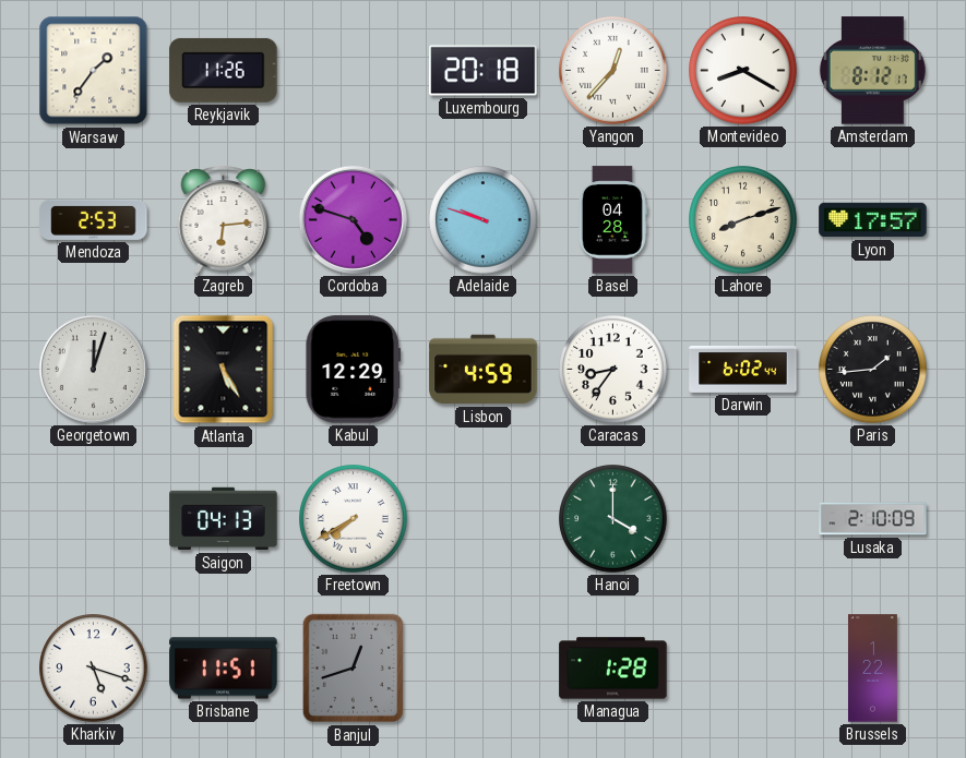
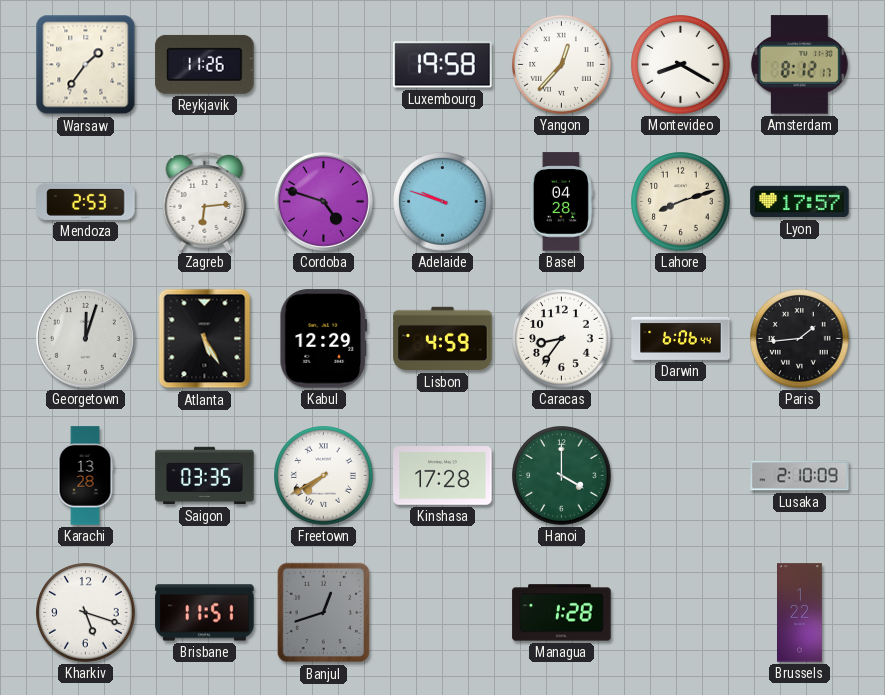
Luxembourg: 20:18 -> 19:58 (443, 65)
Darwin: 6:02 -> 6:06 (681, 338)
Karachi: none -> 13:28 (85, 476)
Saigon: 04:13 -> 03:35 (205, 476)
Kinshasa: none -> 17:28 (443, 476)
